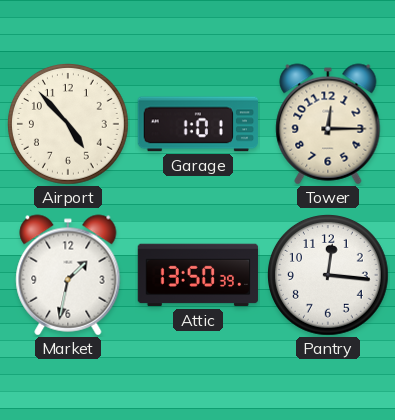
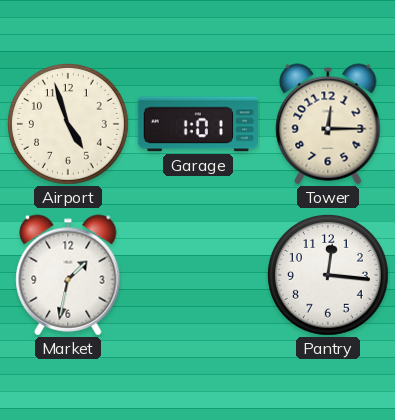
Airport: 4:53 -> 4:57 (69, 125)
Attic: 13:50 -> none (198, 275)
